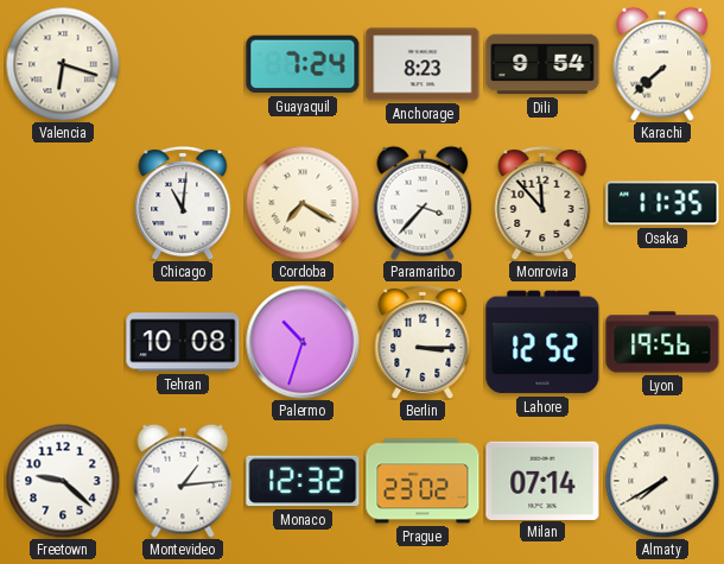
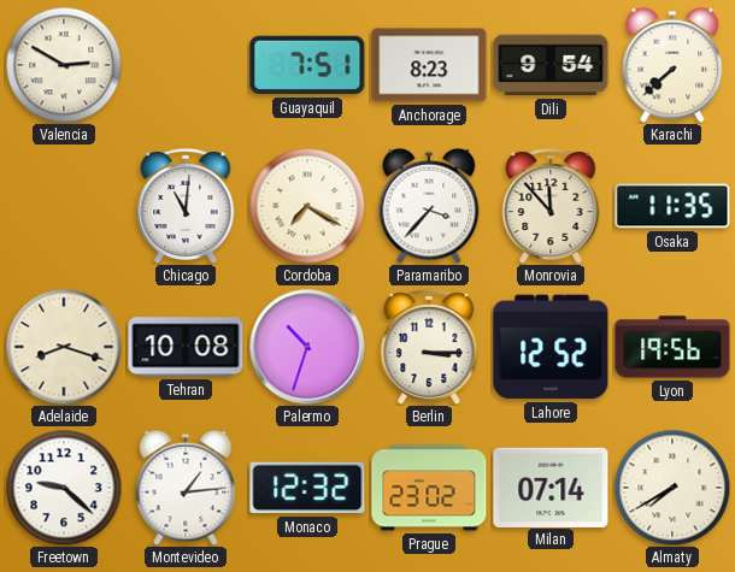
Valencia: 6:18 -> 2:50 (64, 65)
Guayaquil: 7:24 -> 7:51 (307, 65)
Adelaide: none -> 8:18 (64, 347)
